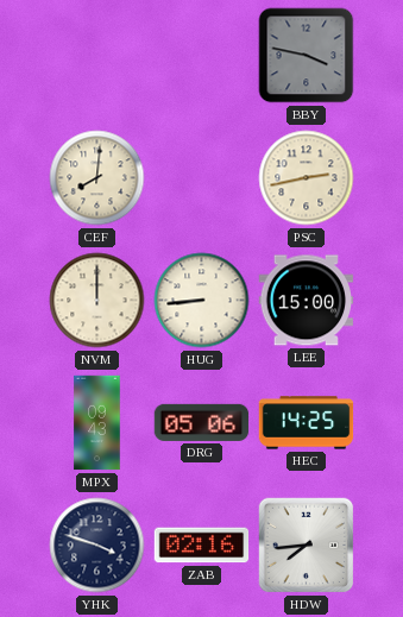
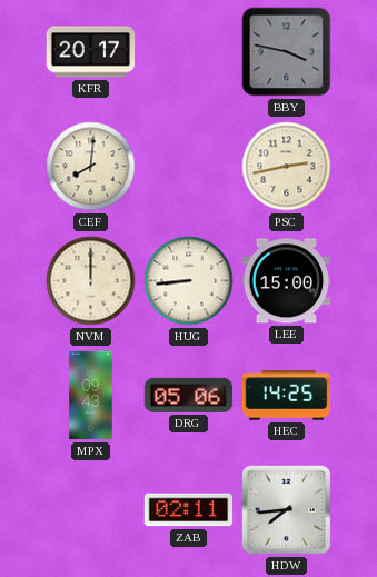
KFR: none -> 20:17 (91, 52)
YHK: 3:48 -> none (97, 546)
ZAB: 02:16 -> 02:11 (189, 510)
